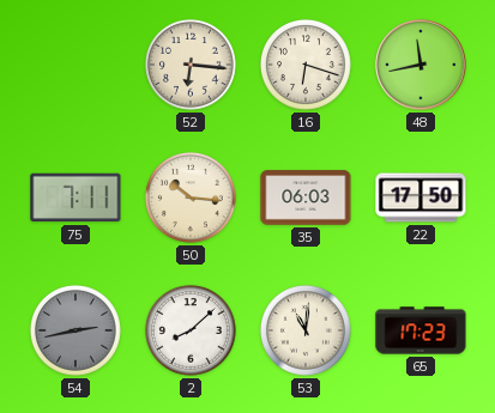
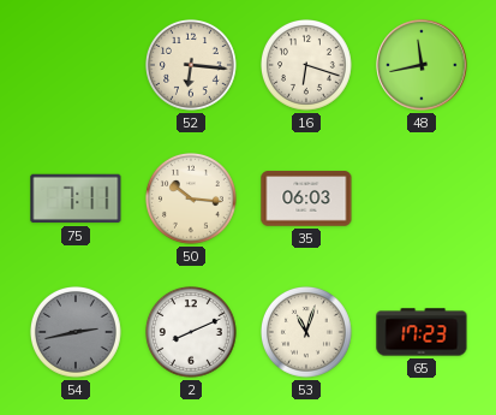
22: 17:50 -> none (421, 198)
2: 8:08 -> 8:11 (192, 333)
53: 11:01 -> 11:03 (307, 333)
